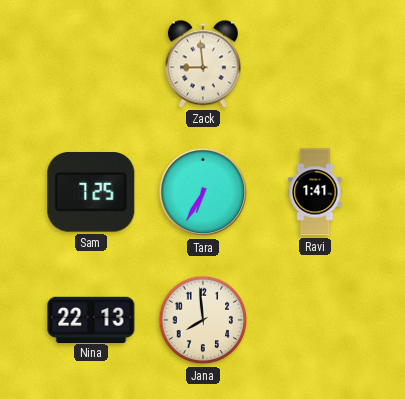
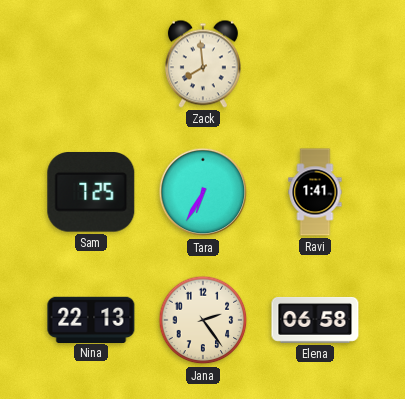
Zack: 8:59 -> 7:59 (203, 64)
Jana: 7:59 -> 2:24 (203, 320)
Elena: none -> 06:58 (315, 320)
